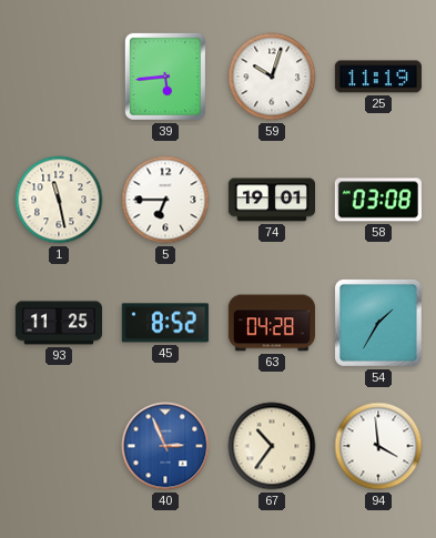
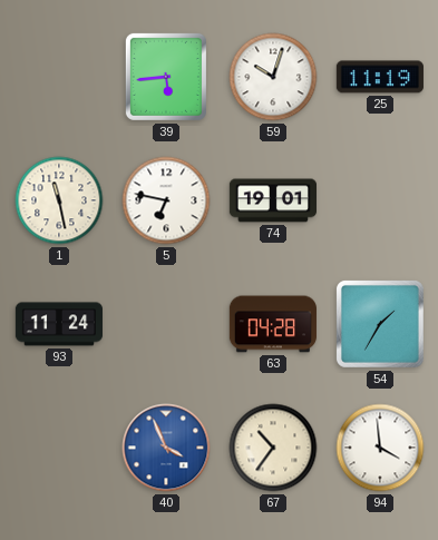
5: 6:45 -> 6:47 (166, 200)
58: 03:08 -> none (378, 200)
93: 11:25 -> 11:24 (58, 324)
45: 8:52 -> none (165, 323)
40: 2:56 -> 3:56 (166, 448)
